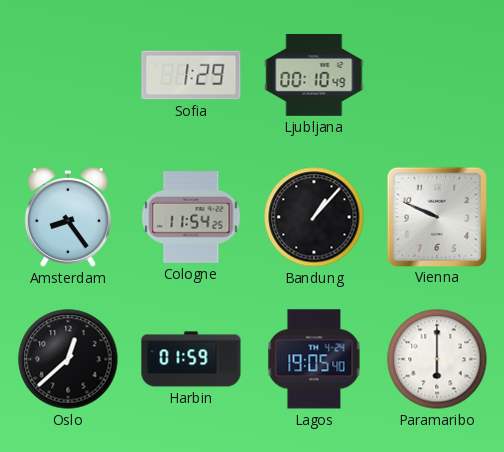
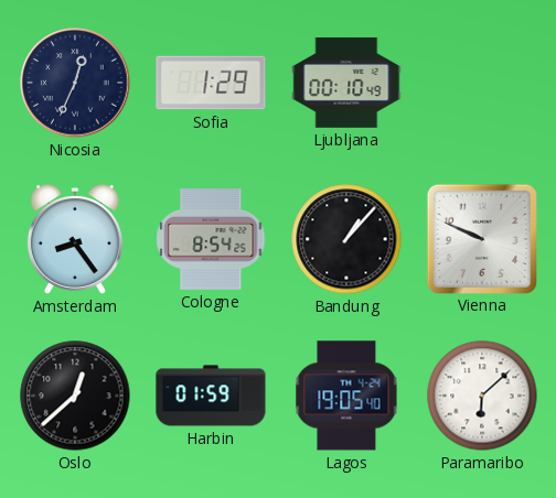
Nicosia: none -> 12:34 (75, 83)
Cologne: 11:54 -> 8:54 (211, 240)
Paramaribo: 6:00 -> 6:08 (482, 396)
